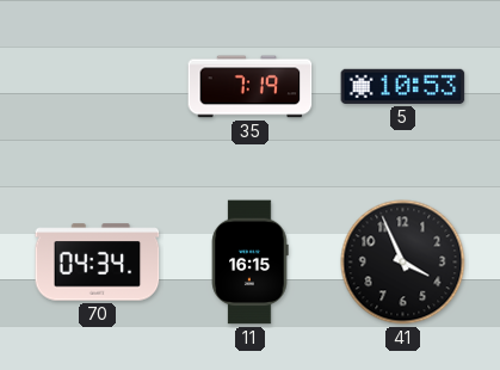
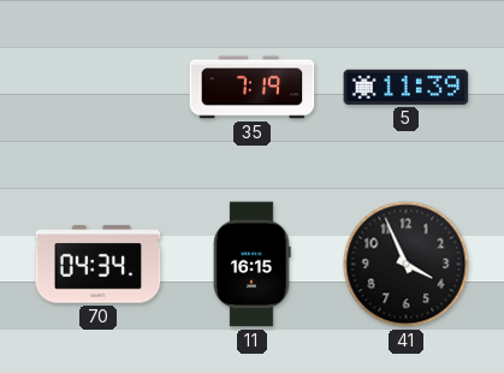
5: 10:53 -> 11:39 (407, 87)
